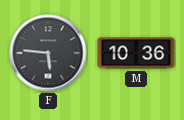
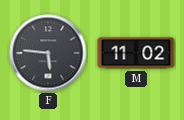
M: 10:36 -> 11:02 (136, 53)
